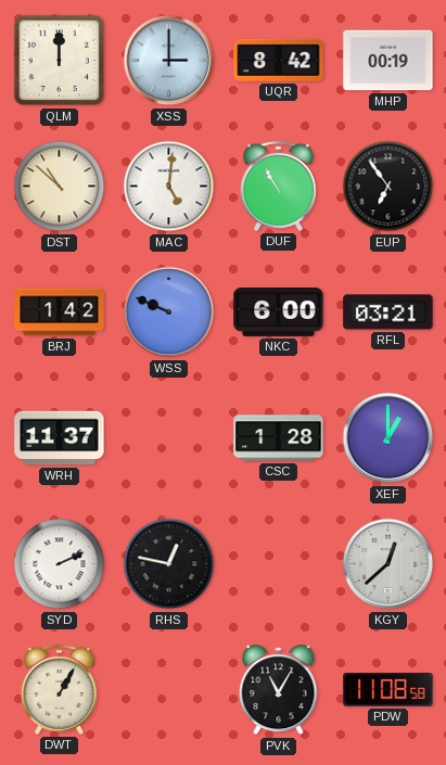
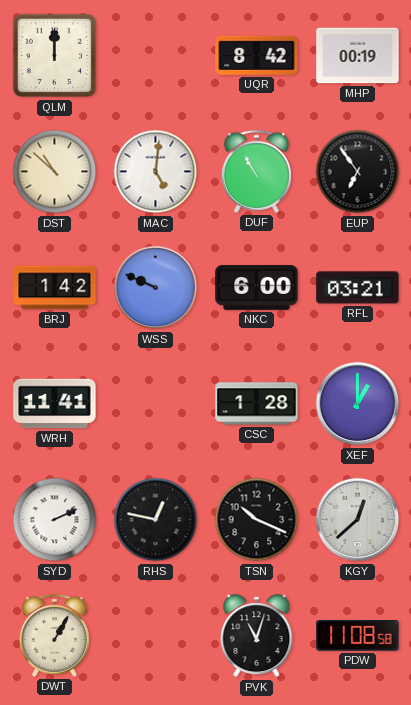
XSS: 3:00 -> none (169, 61)
WRH: 11:37 -> 11:41 (55, 404)
TSN: none -> 10:19 (257, 520)
PVK: 11:05 -> 11:03 (257, 636)
